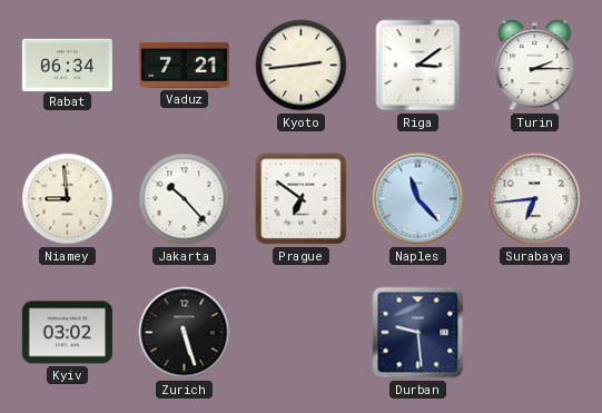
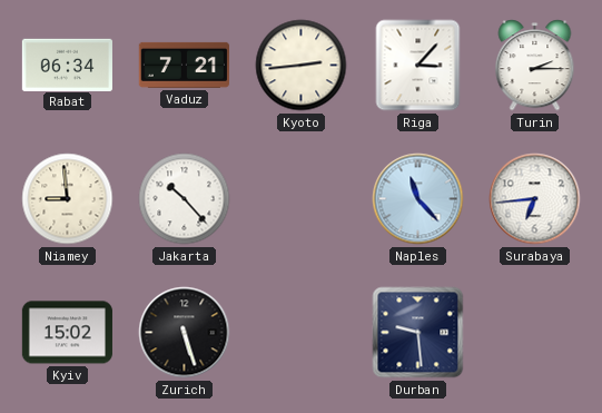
Riga: 3:09 -> 3:07 (418, 66)
Prague: 6:51 -> none (302, 199)
Kyiv: 03:02 -> 15:02 (67, 333)
